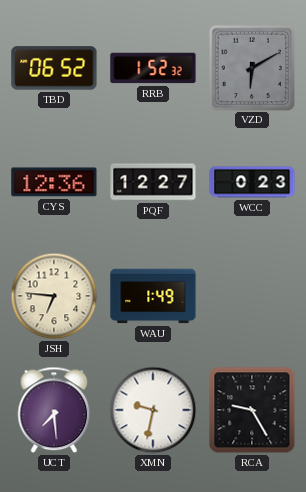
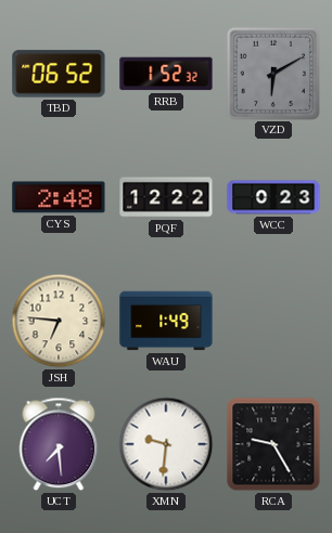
CYS: 12:36 -> 2:48 (59, 197)
PQF: 12:27 -> 12:22 (166, 197)
XMN: 9:32 -> 9:31 (166, 444)
